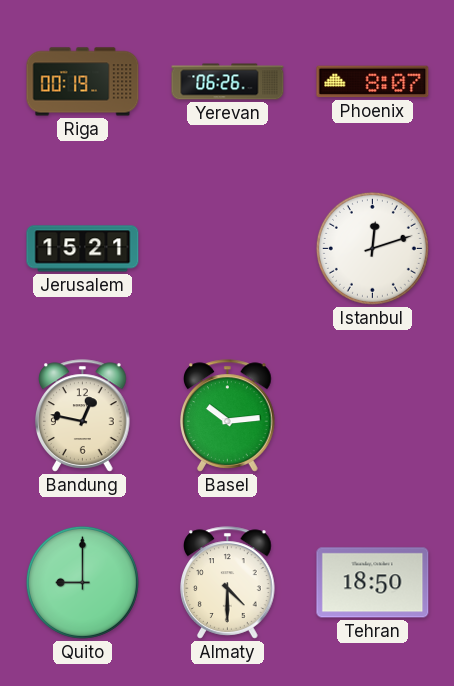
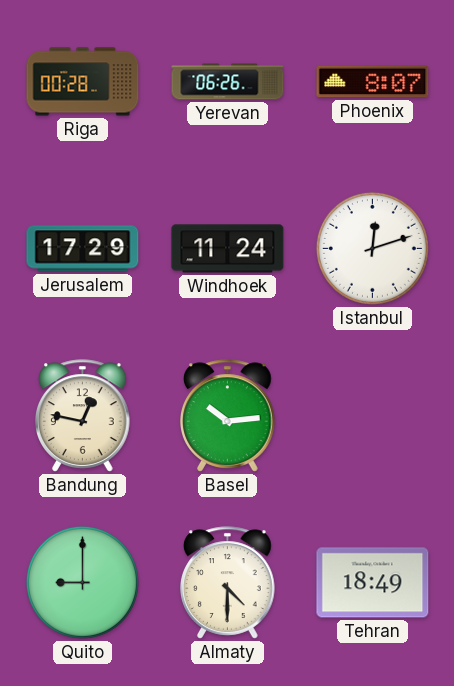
Riga: 00:19 -> 00:28 (83, 82)
Jerusalem: 15:21 -> 17:29 (83, 249)
Windhoek: none -> 11:24 (228, 249)
Tehran: 18:50 -> 18:49 (373, 583)
